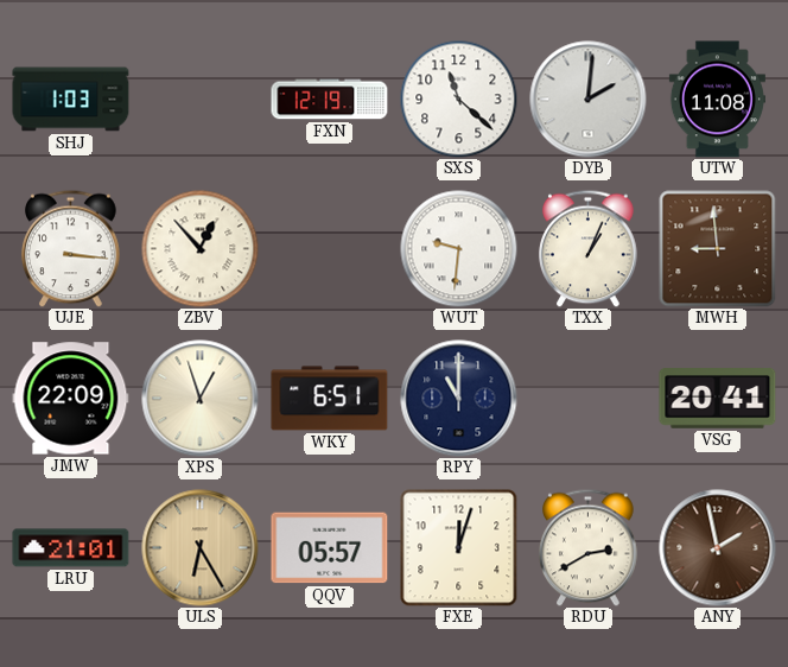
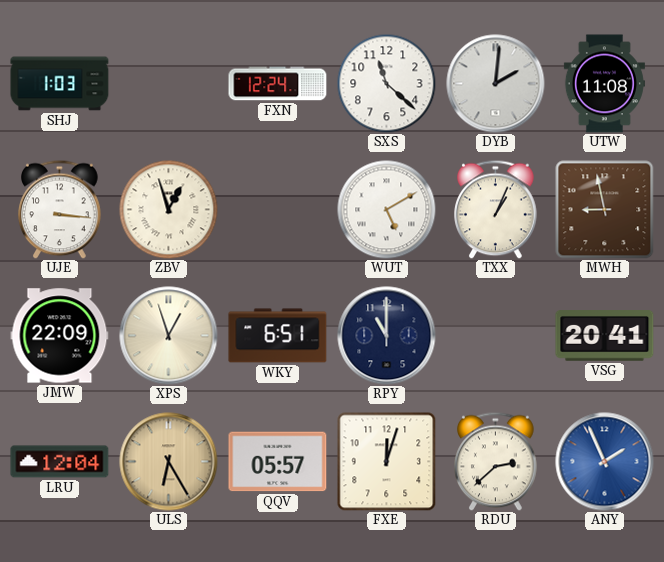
FXN: 12:19 -> 12:24 (278, 84)
ZBV: 12:53 -> 12:57 (169, 210)
WUT: 9:31 -> 5:10 (387, 210)
MWH: 8:59 -> 8:58 (605, 210)
LRU: 21:01 -> 12:04 (60, 462)
RDU: 2:40 -> 2:38 (496, 461)
ANY: 1:58 -> 1:56 (605, 462)
ANY dial: brown -> blue (605, 462)
